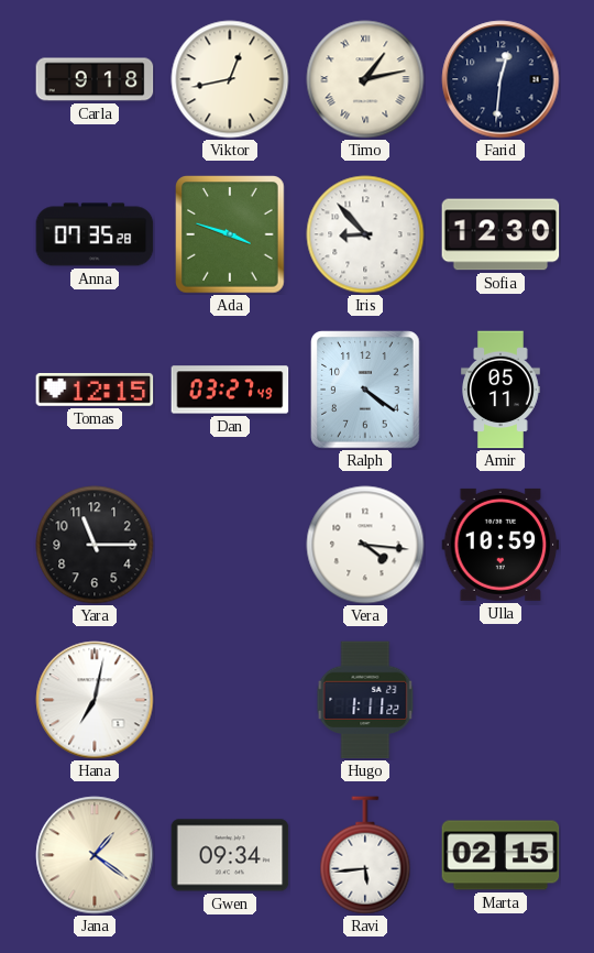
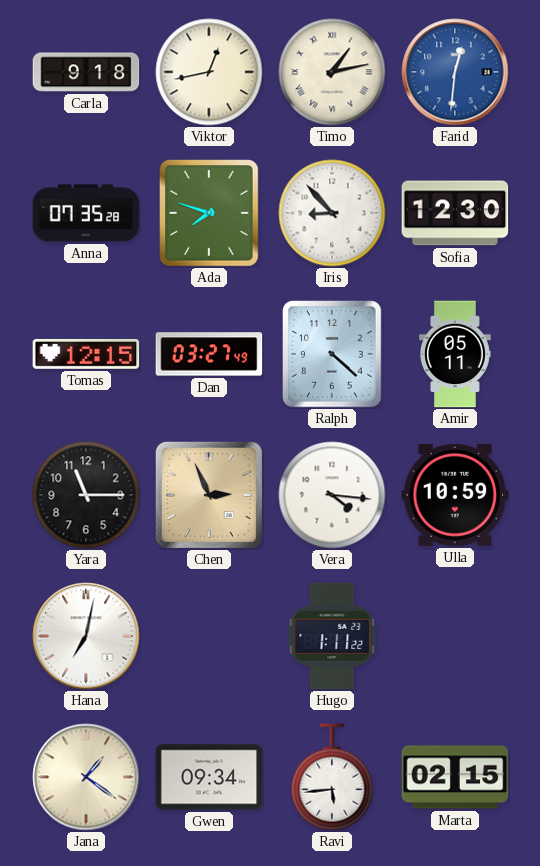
Farid dial: navy -> blue (455, 72)
Ada: 3:48 -> 7:48 (209, 213)
Ralph: 4:21 -> 4:22 (332, 354)
Chen: none -> 2:56 (209, 495)
